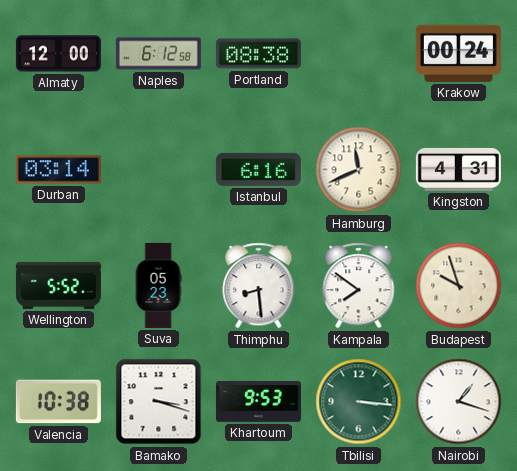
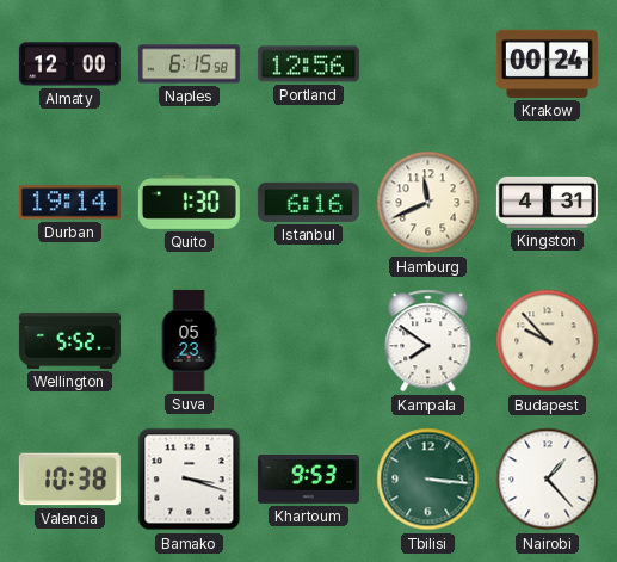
Naples: 6:12 -> 6:15 (189, 64)
Portland: 08:38 -> 12:56 (308, 64)
Durban: 03:14 -> 19:14 (69, 203)
Quito: none -> 1:30 (189, 203)
Thimphu: 8:29 -> none (259, 286)
Budapest: 9:57 -> 9:53 (548, 341)
Nairobi: 1:18 -> 1:23 (548, 480)
